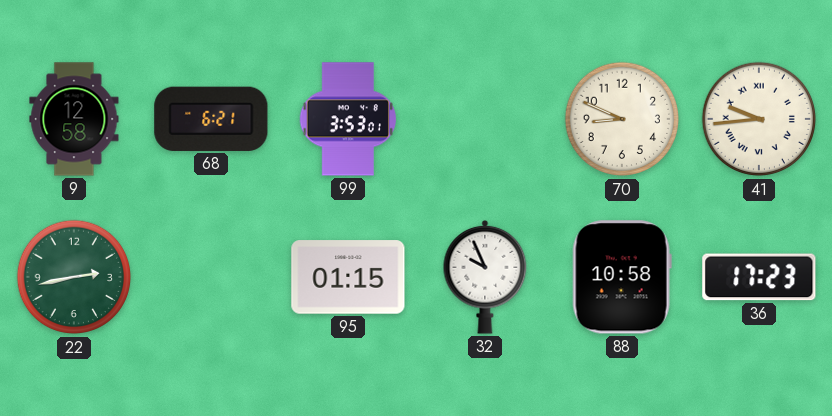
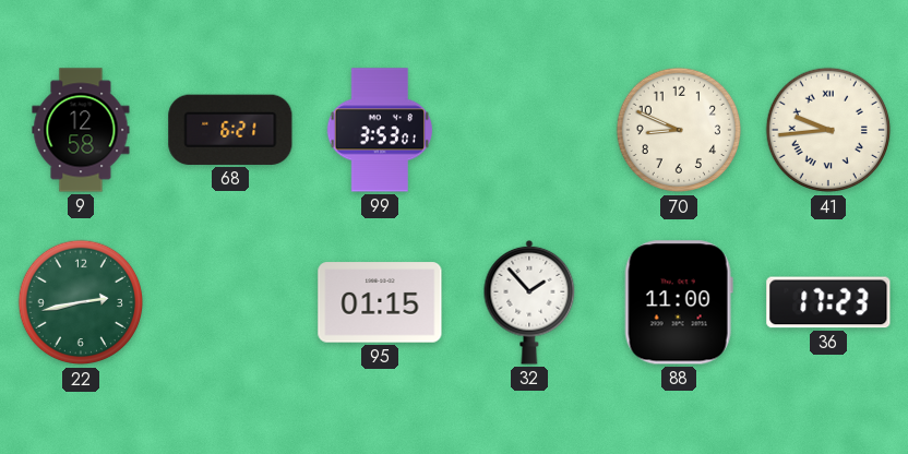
32: 9:56 -> 1:53 (529, 302)
88: 10:58 -> 11:00 (679, 302)
